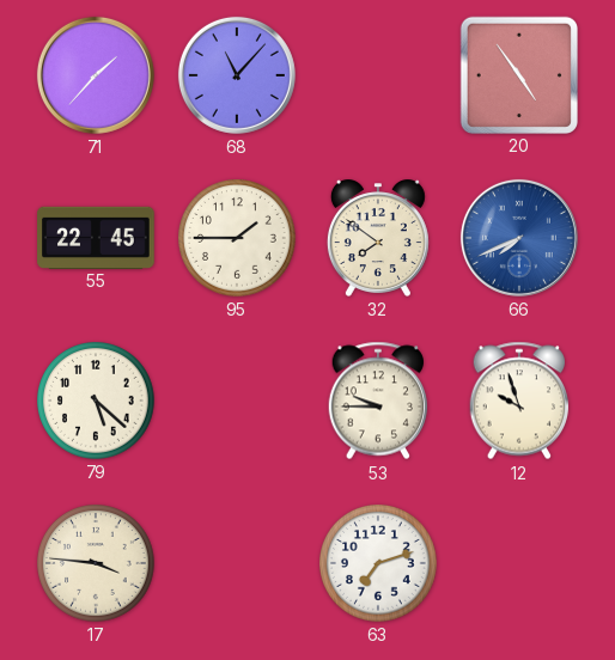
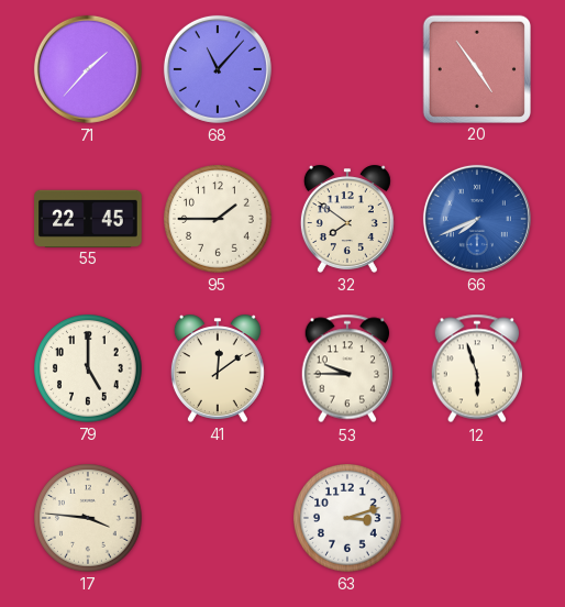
79: 5:22 -> 5:00 (89, 369)
41: none -> 12:09 (218, 368)
12: 9:57 -> 5:57 (477, 368)
63: 7:12 -> 3:12 (348, 519)
